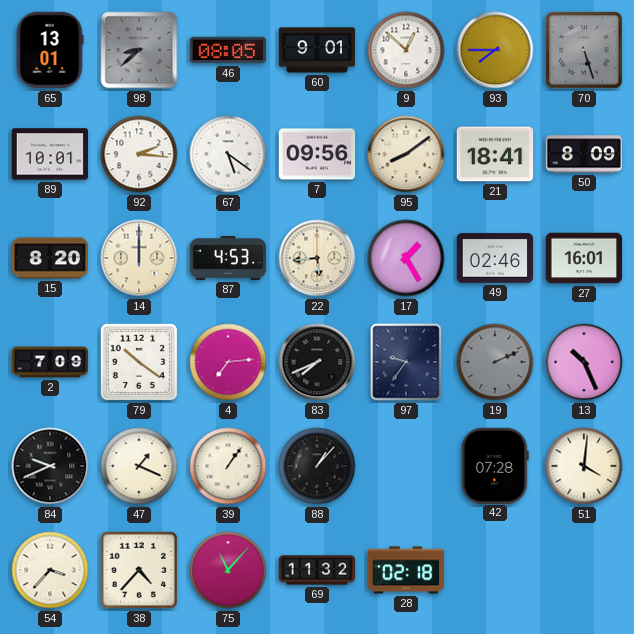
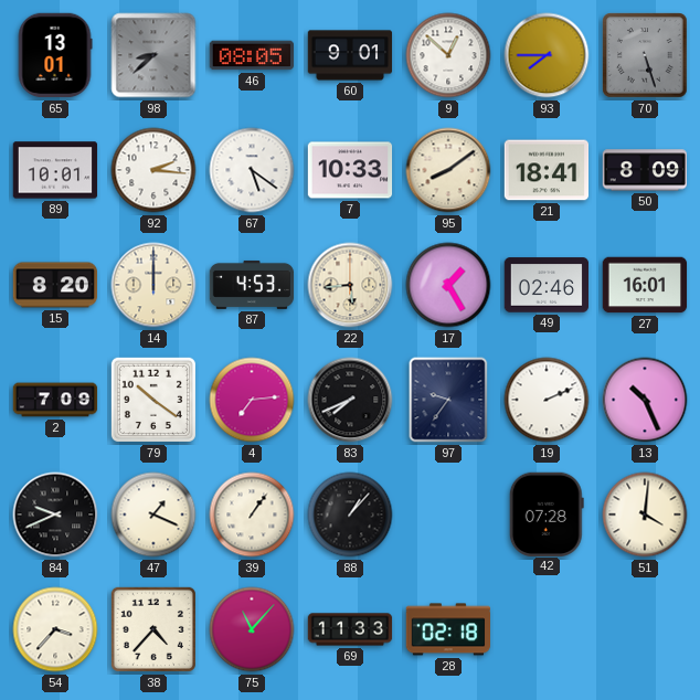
7: 09:56 -> 10:33 (350, 170)
19 dial: grey -> white (547, 400)
69: 11:32 -> 11:33 (350, 629)
